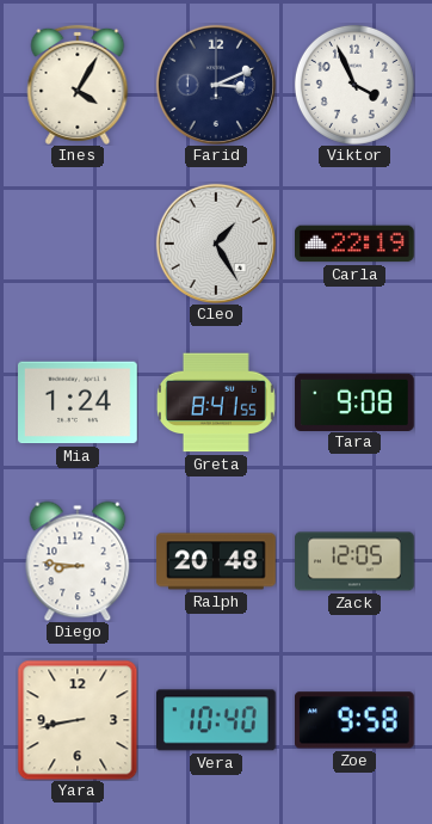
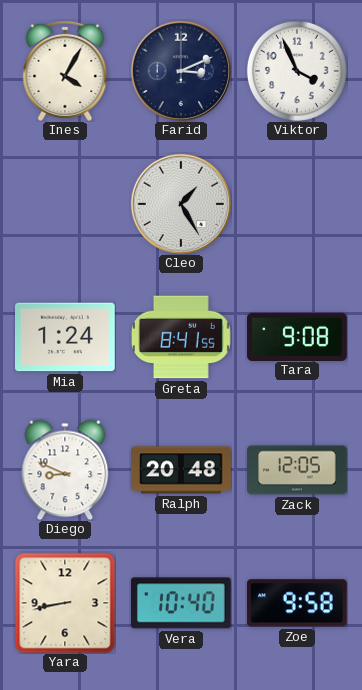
Carla: 22:19 -> none (356, 244)
Diego: 8:46 -> 8:49 (65, 470)
